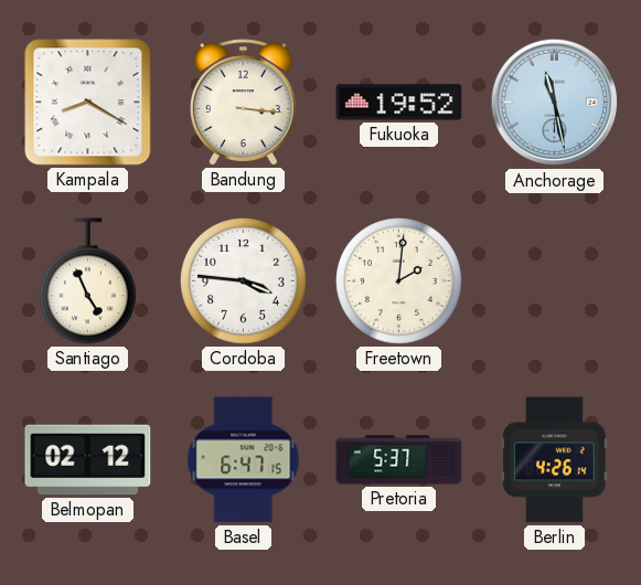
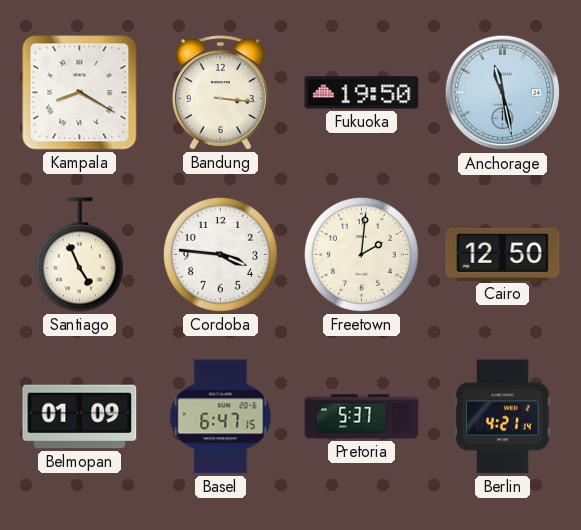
Fukuoka: 19:52 -> 19:50 (362, 93)
Cairo: none -> 12:50 (503, 254)
Belmopan: 02:12 -> 01:09 (80, 417)
Berlin: 4:26 -> 4:21 (503, 417)
